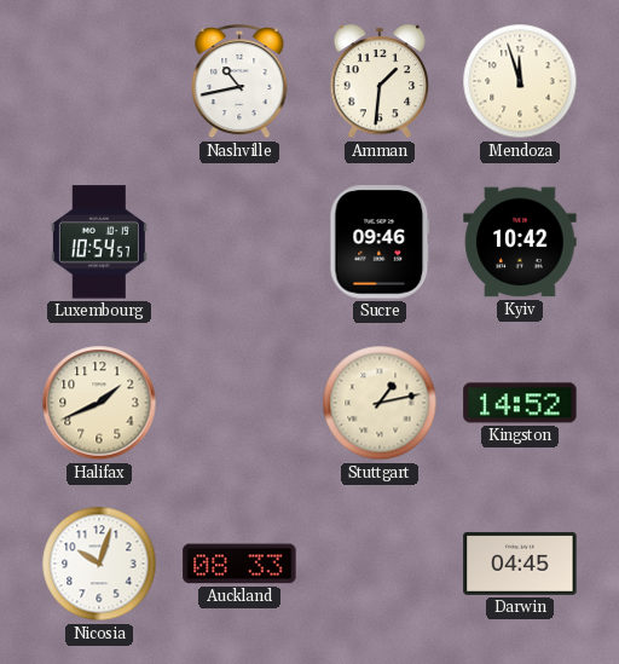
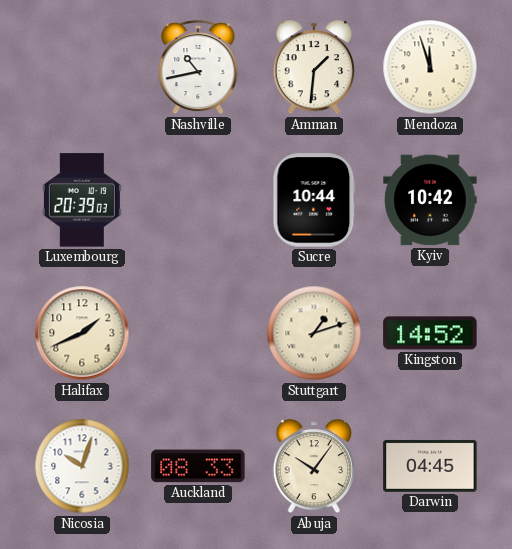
Luxembourg: 10:54 -> 20:39 (82, 200)
Sucre: 09:46 -> 10:44 (314, 200)
Stuttgart: 1:13 -> 1:12 (314, 333)
Abuja: none -> 10:06 (314, 467)
